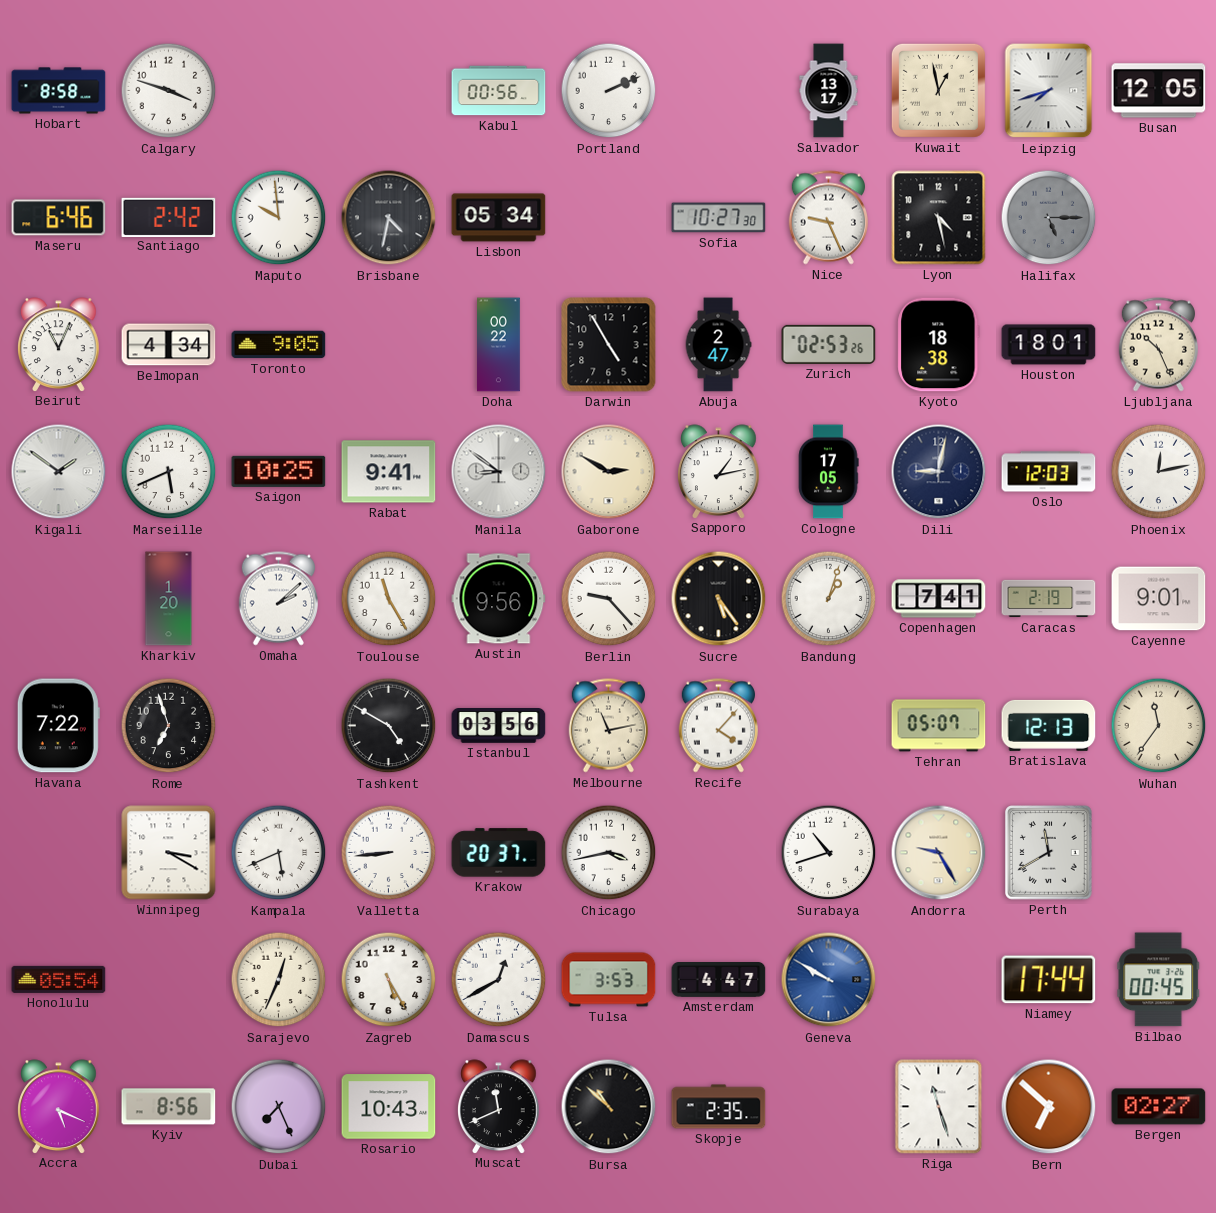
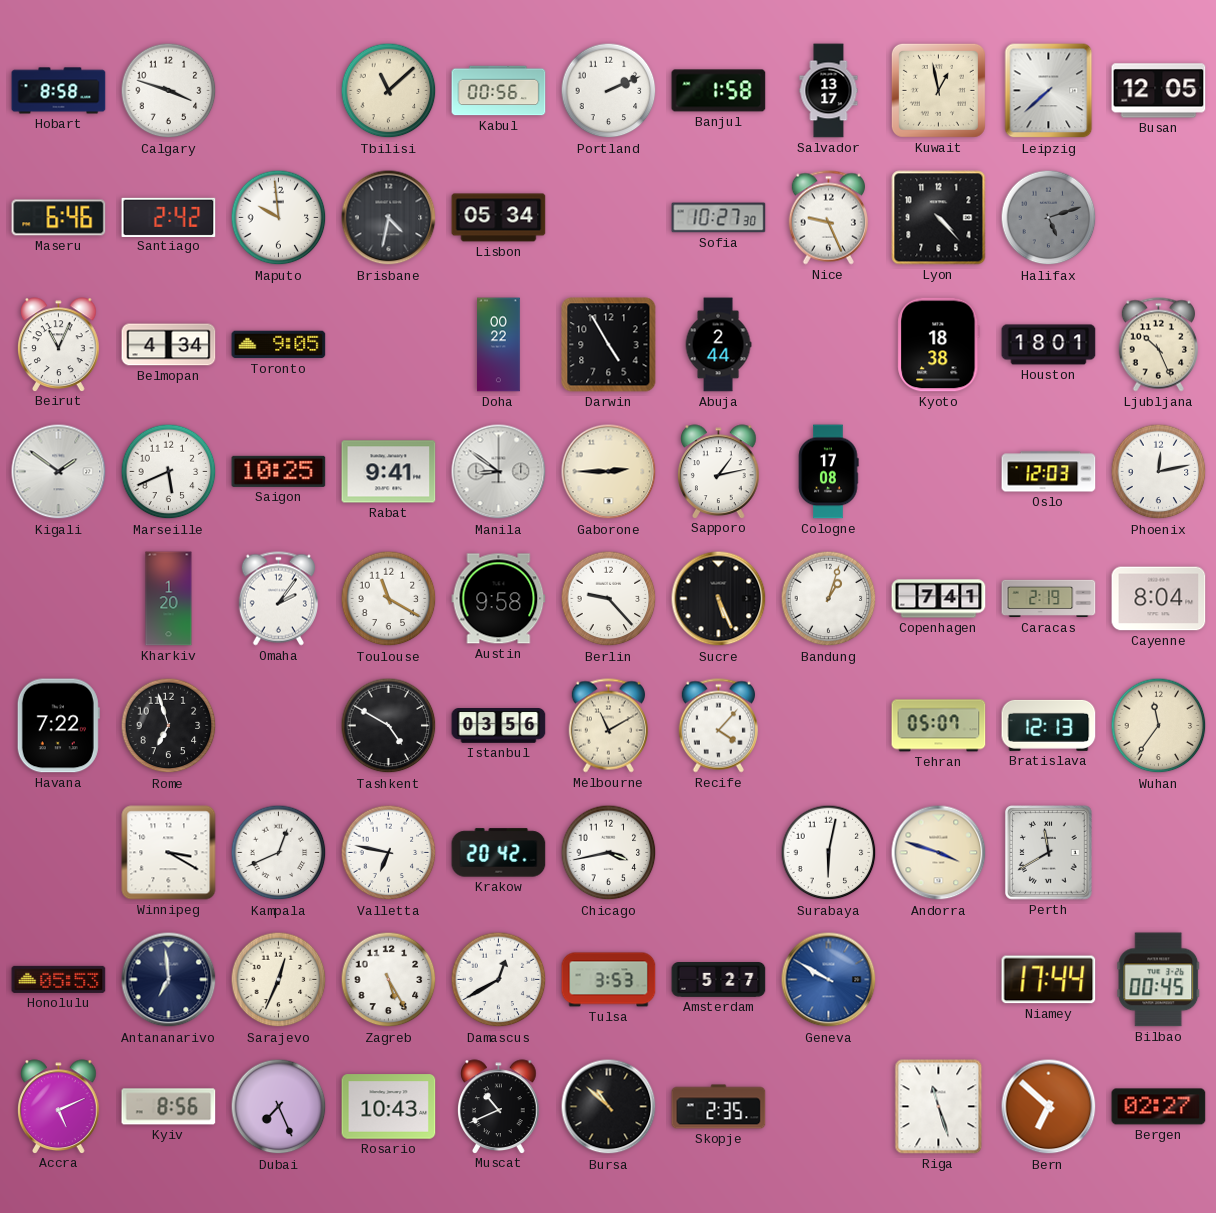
Tbilisi: none -> 11:08 (389, 91)
Banjul: none -> 1:58 (719, 91)
Leipzig: 7:42 -> 7:38 (1049, 91)
Lyon: 4:28 -> 4:23 (939, 218)
Halifax: 5:15 -> 5:12 (1049, 218)
Abuja: 2:47 -> 2:44 (718, 345)
Zurich: 02:53 -> none (829, 344)
Gaborone: 2:50 -> 2:45 (609, 472)
Cologne: 17:05 -> 17:08 (828, 472)
Dili: 9:02 -> none (939, 472)
Omaha: 2:08 -> 2:06 (278, 599)
Toulouse: 11:25 -> 11:20 (389, 599)
Austin: 9:56 -> 9:58 (499, 599)
Sucre: 5:24 -> 5:26 (719, 599)
Cayenne: 9:01 -> 8:04 (1159, 599)
Melbourne: 11:13 -> 11:10 (608, 726)
Kampala: 5:41 -> 12:41 (279, 853)
Valletta: 8:44 -> 6:47 (389, 853)
Krakow: 20:37 -> 20:42 (499, 853)
Surabaya: 10:42 -> 6:02 (829, 853)
Andorra: 9:25 -> 3:48 (939, 853)
Honolulu: 05:54 -> 05:53 (59, 979)
Antananarivo: none -> 6:59 (169, 980)
Amsterdam: 4:47 -> 5:27 (719, 980)
Accra: 5:19 -> 5:11 (59, 1106)
Muscat: 11:41 -> 10:41 (499, 1106)
